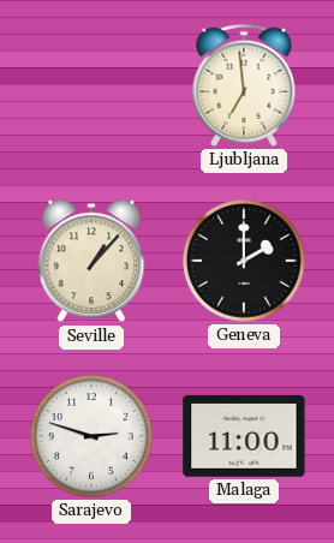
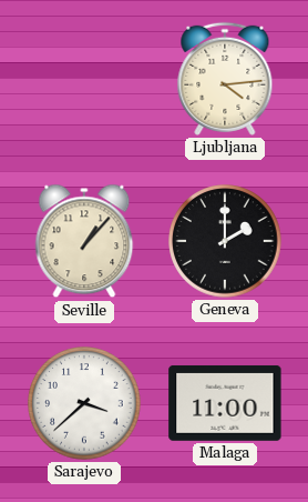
Ljubljana: 6:59 -> 4:14 (225, 79)
Sarajevo: 2:48 -> 3:38 (84, 403)
